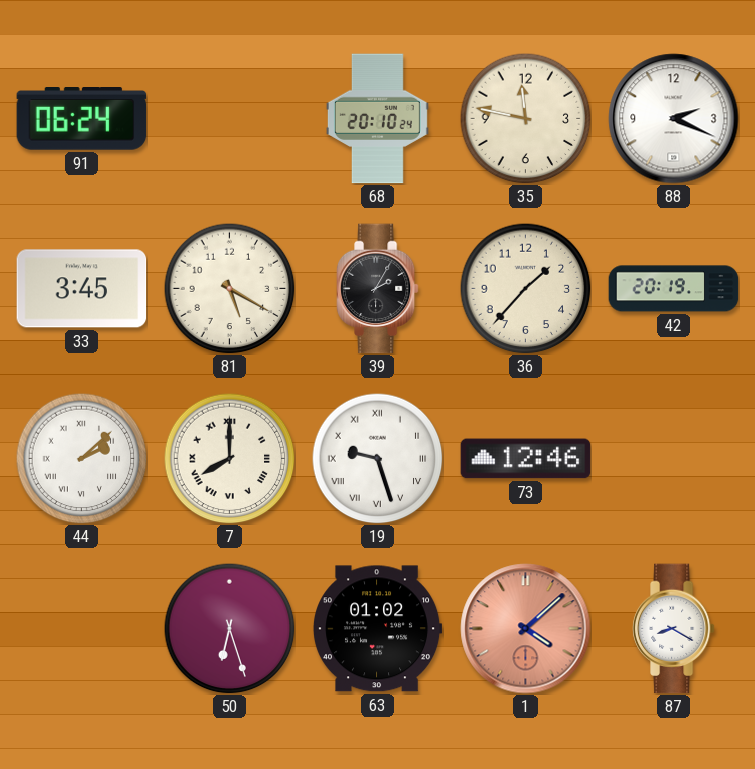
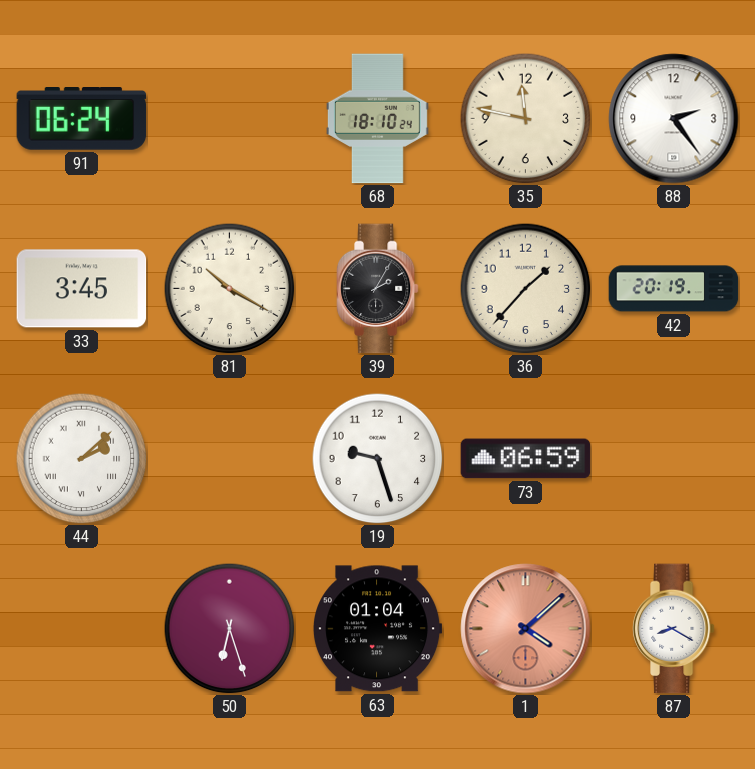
68: 20:10 -> 18:10 (377, 119)
88: 2:19 -> 2:24 (674, 119)
81: 5:20 -> 10:20 (230, 289)
7: 8:00 -> none (230, 459)
19 numerals: Roman -> Arabic (378, 459)
73: 12:46 -> 06:59 (526, 459)
63: 01:02 -> 01:04 (378, 629)
